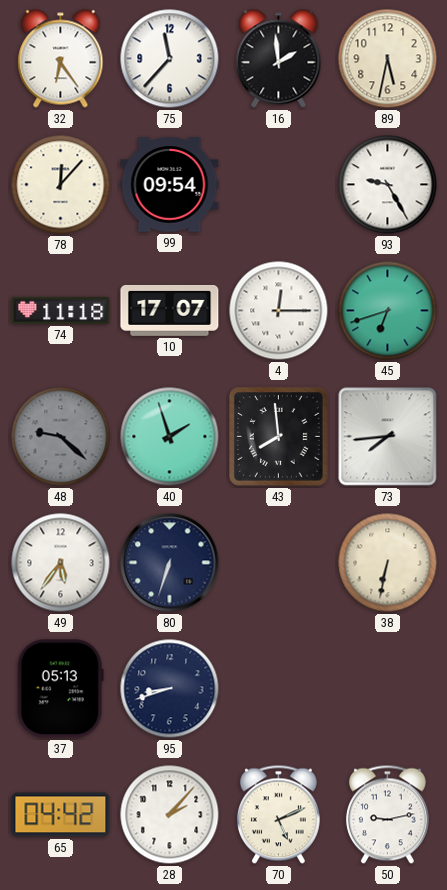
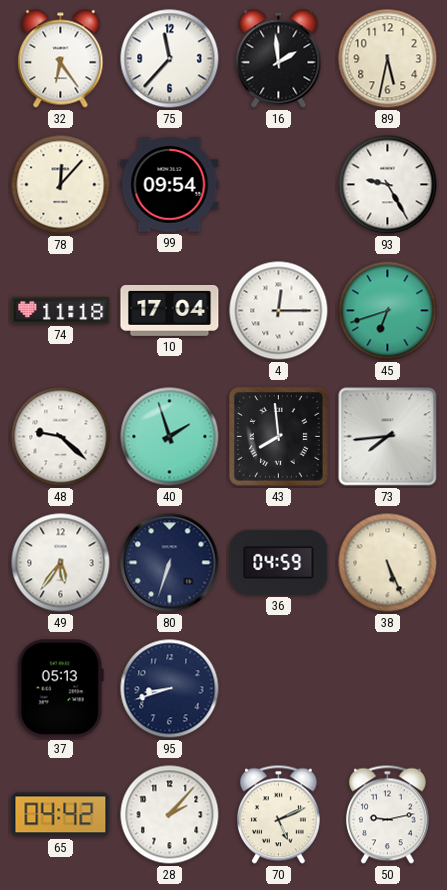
10: 17:07 -> 17:04 (170, 310)
48 dial: grey -> white (61, 437)
36: none -> 04:59 (279, 562)
38: 6:32 -> 5:26 (388, 563)
